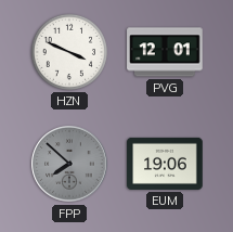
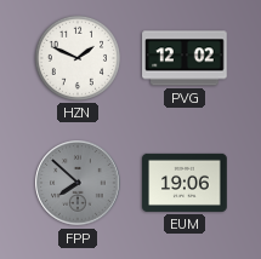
HZN: 3:49 -> 1:49 (78, 58)
PVG: 12:01 -> 12:02 (185, 58)
